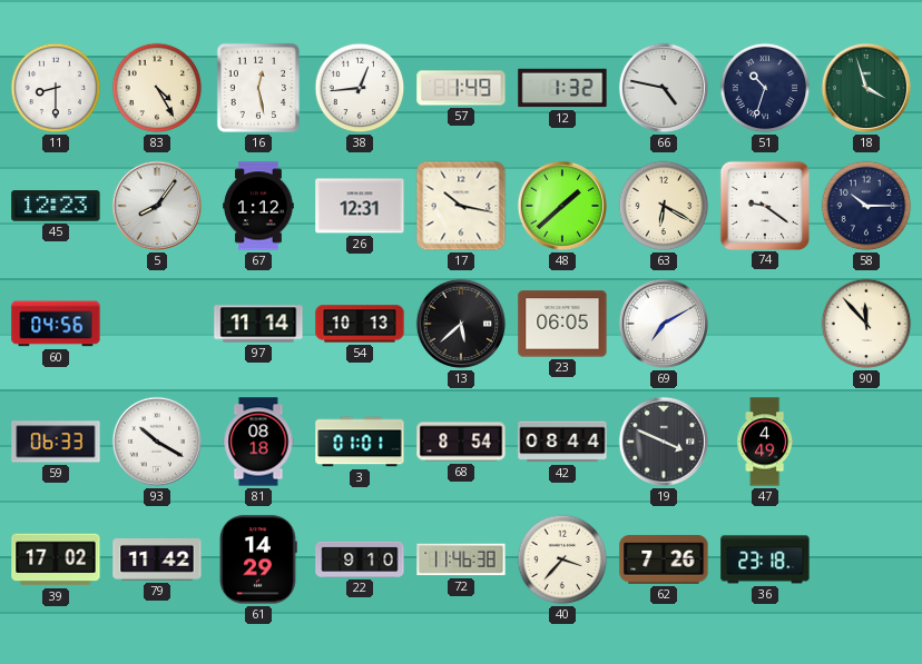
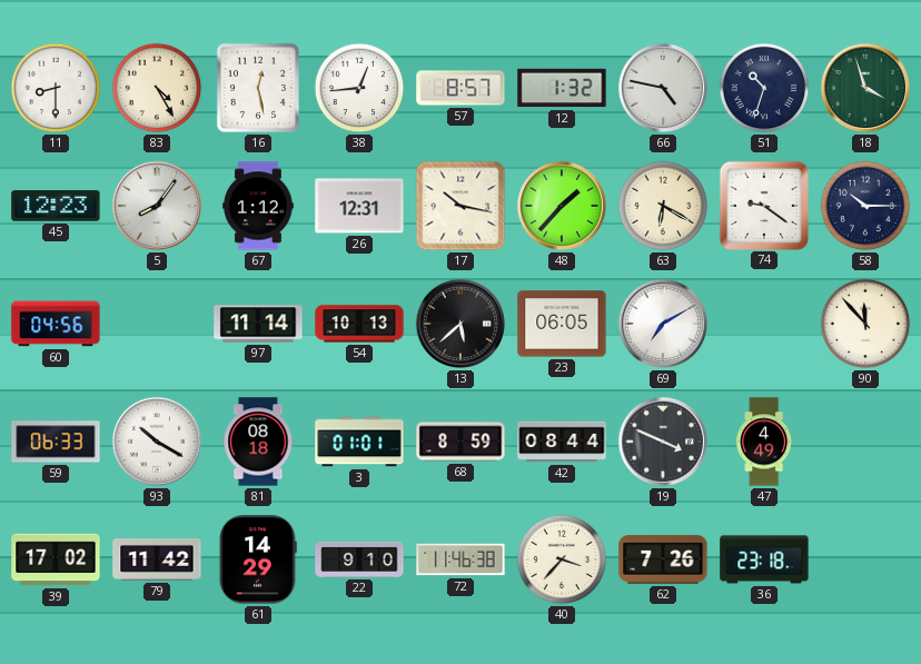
57: 1:49 -> 8:57 (460, 88)
48: 1:38 -> 1:37 (562, 206)
68: 8:54 -> 8:59 (460, 442)
